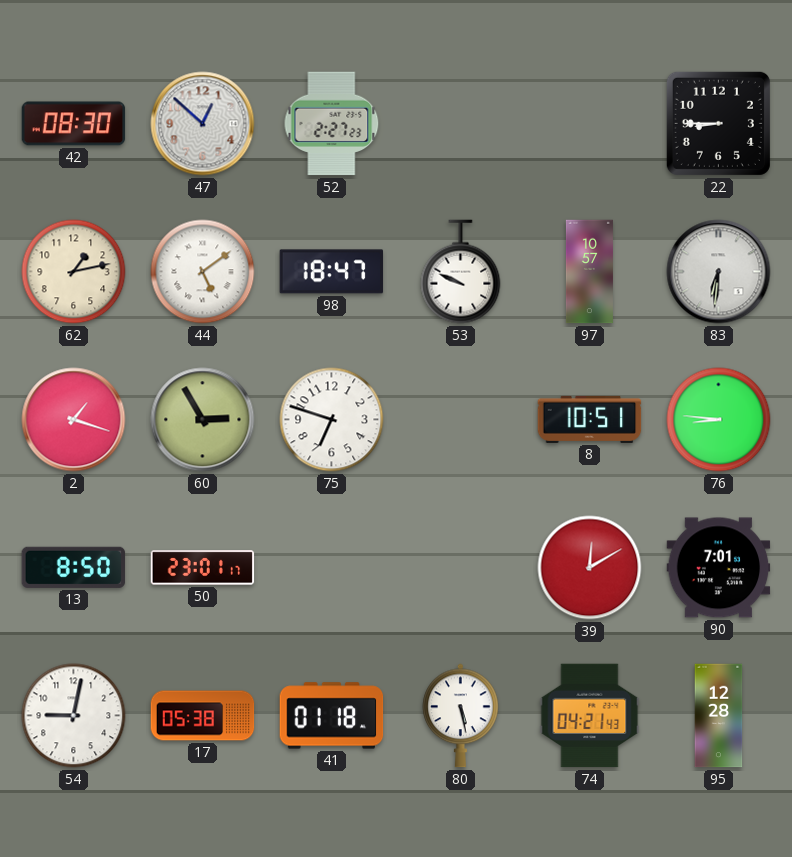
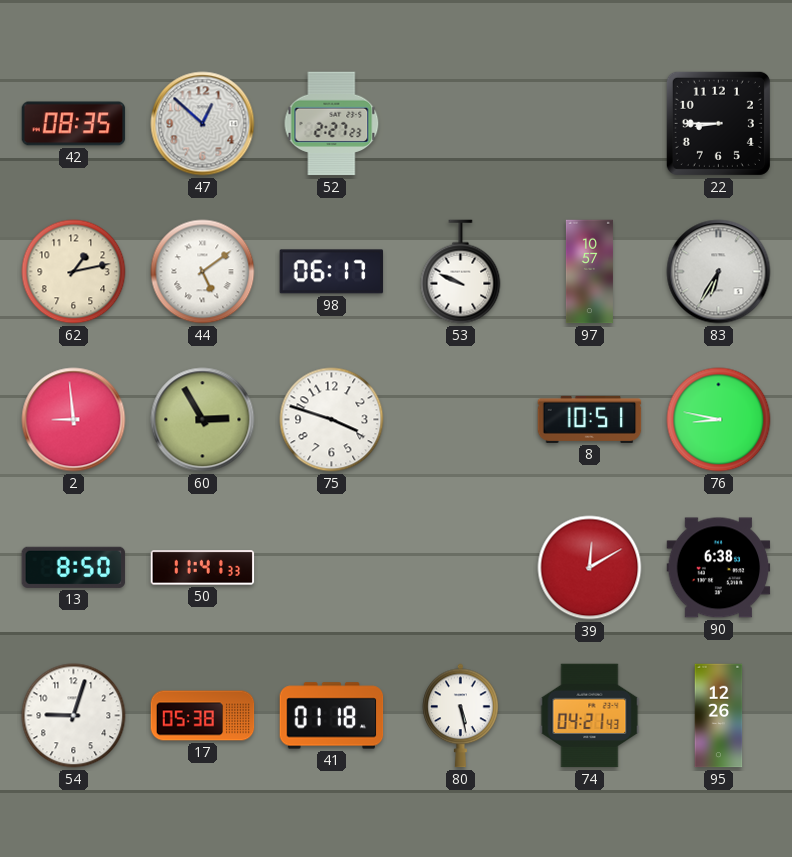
42: 08:30 -> 08:35 (74, 124)
98: 18:47 -> 06:17 (332, 272)
83: 6:31 -> 6:35 (719, 272)
2: 1:18 -> 8:59 (74, 420)
75: 6:48 -> 3:48 (332, 420)
76: 8:46 -> 8:47 (719, 420)
50: 23:01 -> 11:41 (203, 568)
90: 7:01 -> 6:38 (719, 568)
54: 9:02 -> 9:03 (74, 716)
95: 12:28 -> 12:26 (719, 716)
